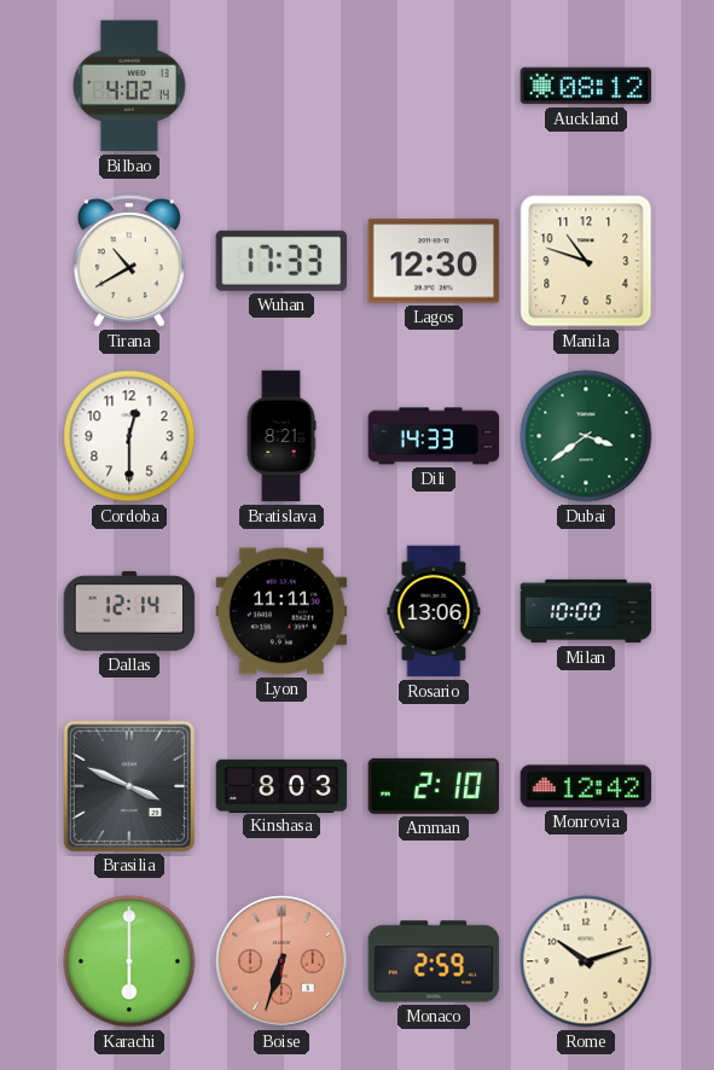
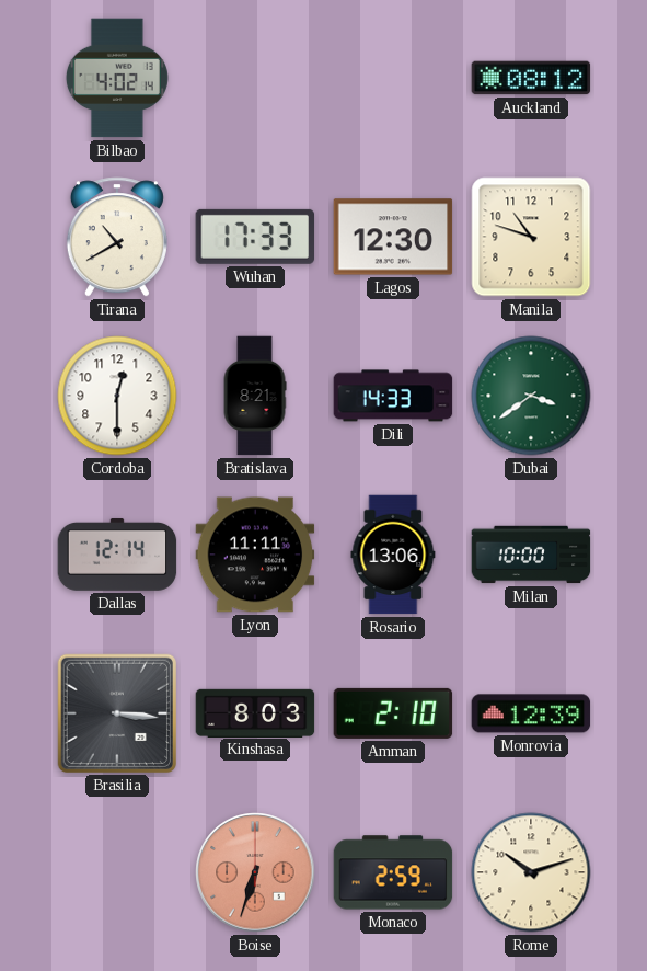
Brasilia: 3:49 -> 3:16 (116, 712)
Monrovia: 12:42 -> 12:39 (531, 713)
Karachi: 6:00 -> none (129, 961)
